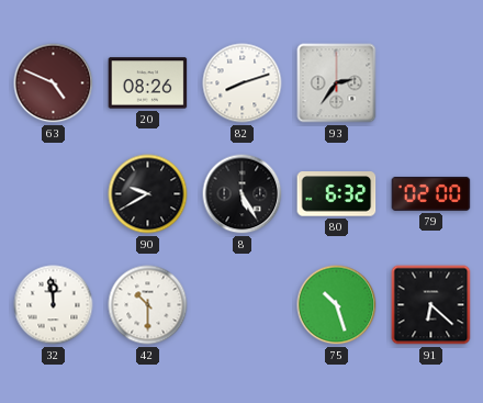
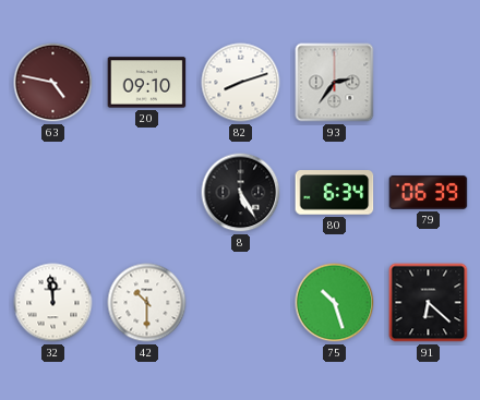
63: 4:49 -> 4:47 (53, 83)
20: 08:26 -> 09:10 (147, 83)
90: 9:40 -> none (148, 194)
80: 6:32 -> 6:34 (335, 193)
79: 02:00 -> 06:39 (429, 192)
